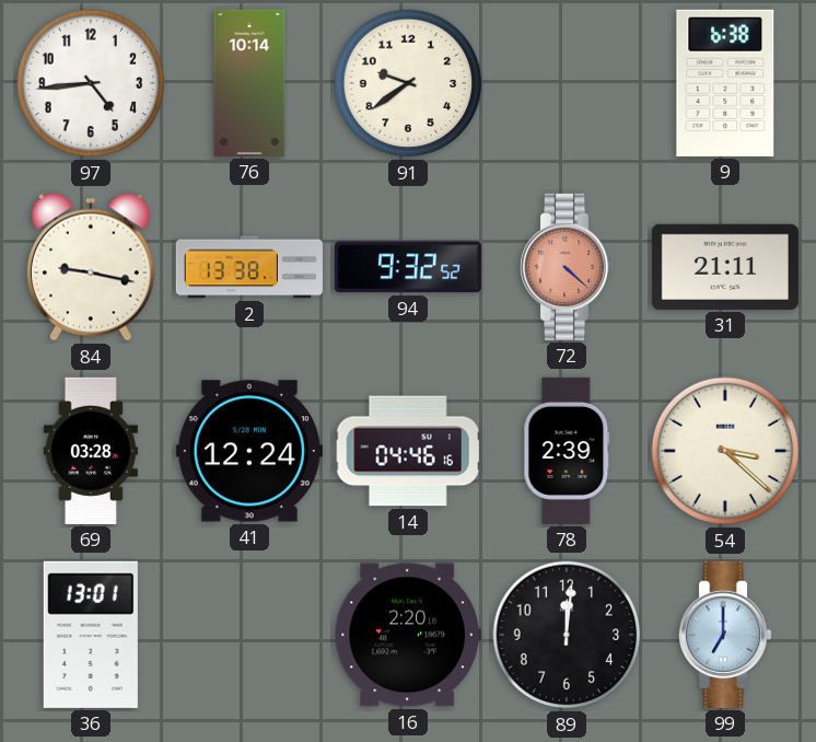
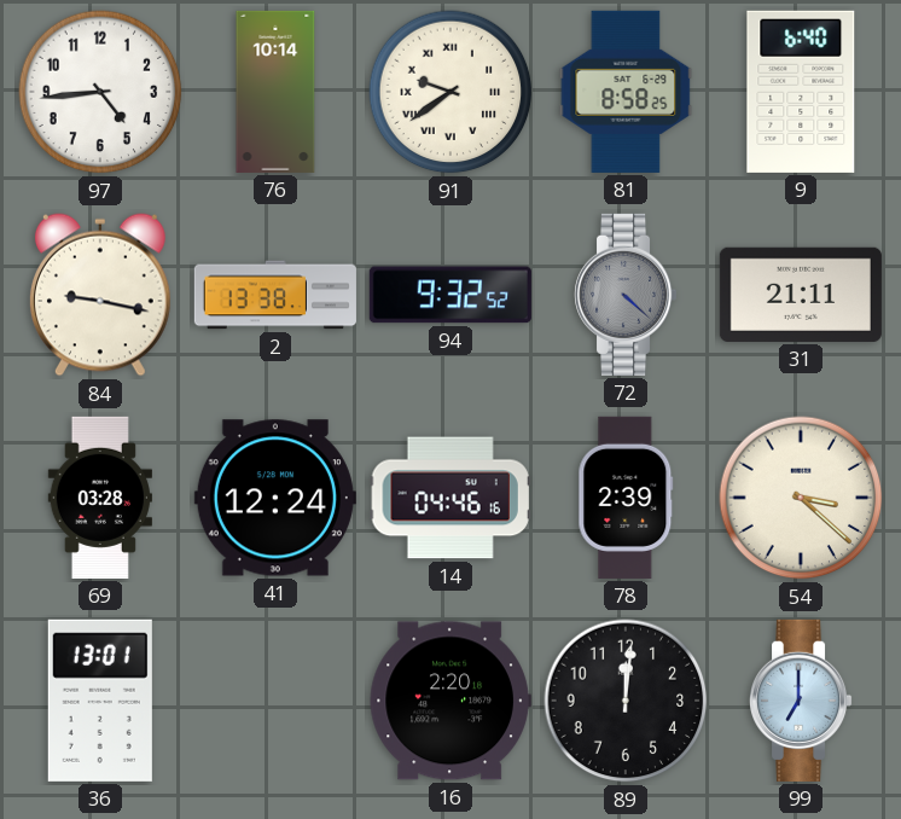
91 numerals: Arabic -> Roman (450, 92)
81: none -> 8:58 (626, 92)
9: 6:38 -> 6:40 (801, 92)
72 dial: salmon -> grey (627, 295)
